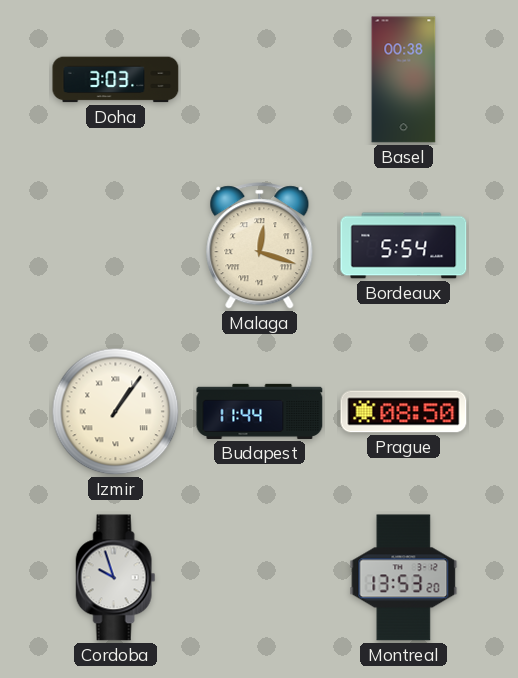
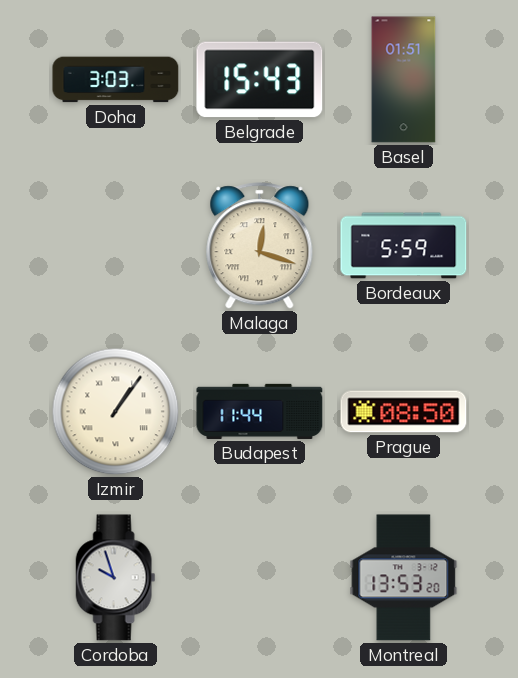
Belgrade: none -> 15:43 (260, 80)
Basel: 00:38 -> 01:51 (404, 80)
Bordeaux: 5:54 -> 5:59 (404, 246)
